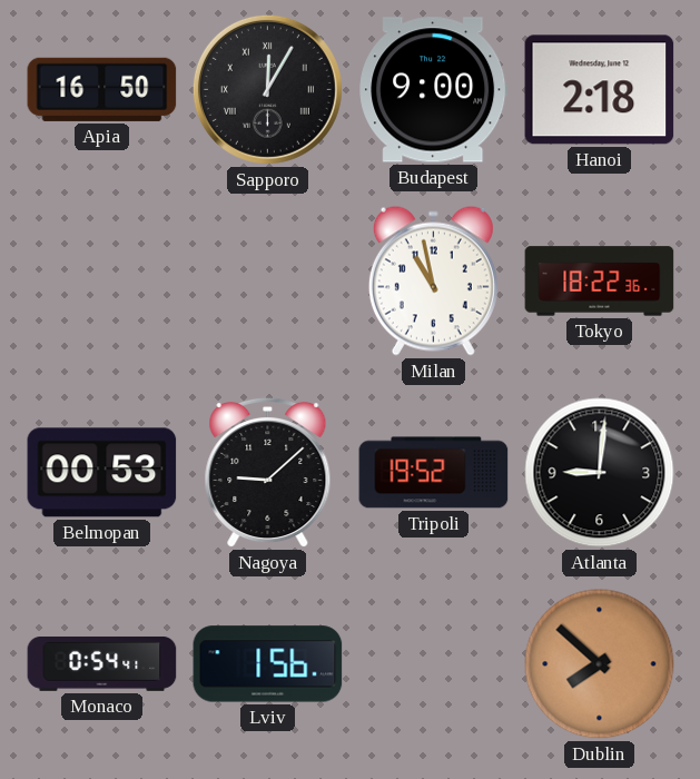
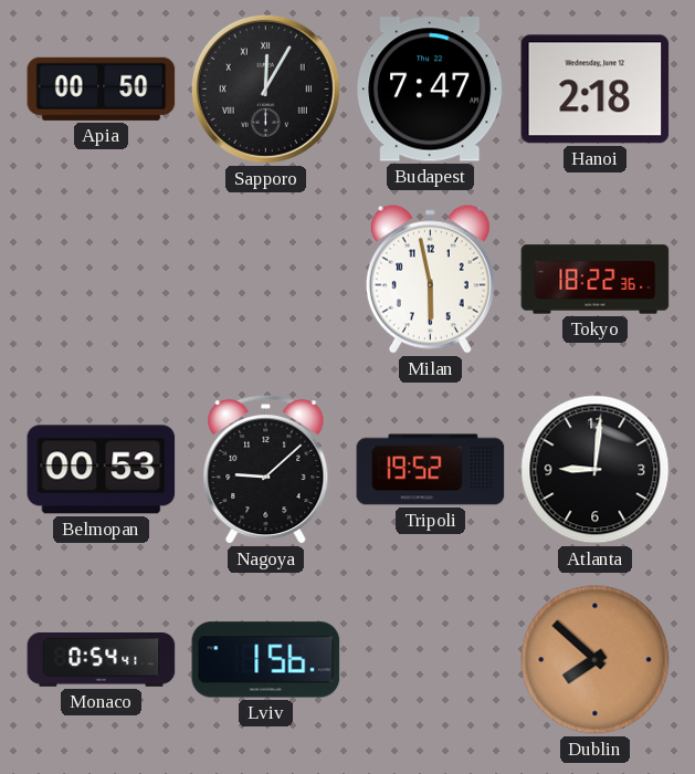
Apia: 16:50 -> 00:50 (102, 88)
Budapest: 9:00 -> 7:47 (431, 90)
Milan: 10:58 -> 5:58 (430, 279)
